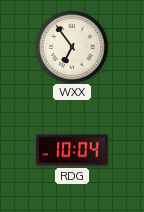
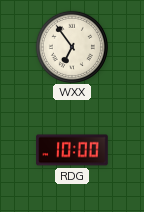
RDG: 10:04 -> 10:00 (72, 150)
